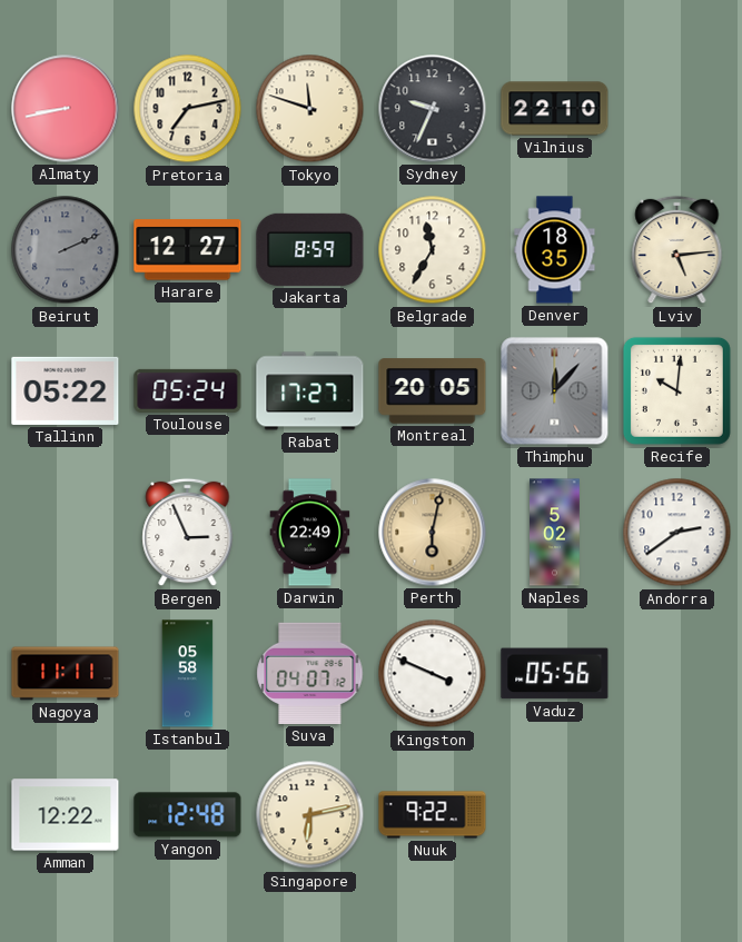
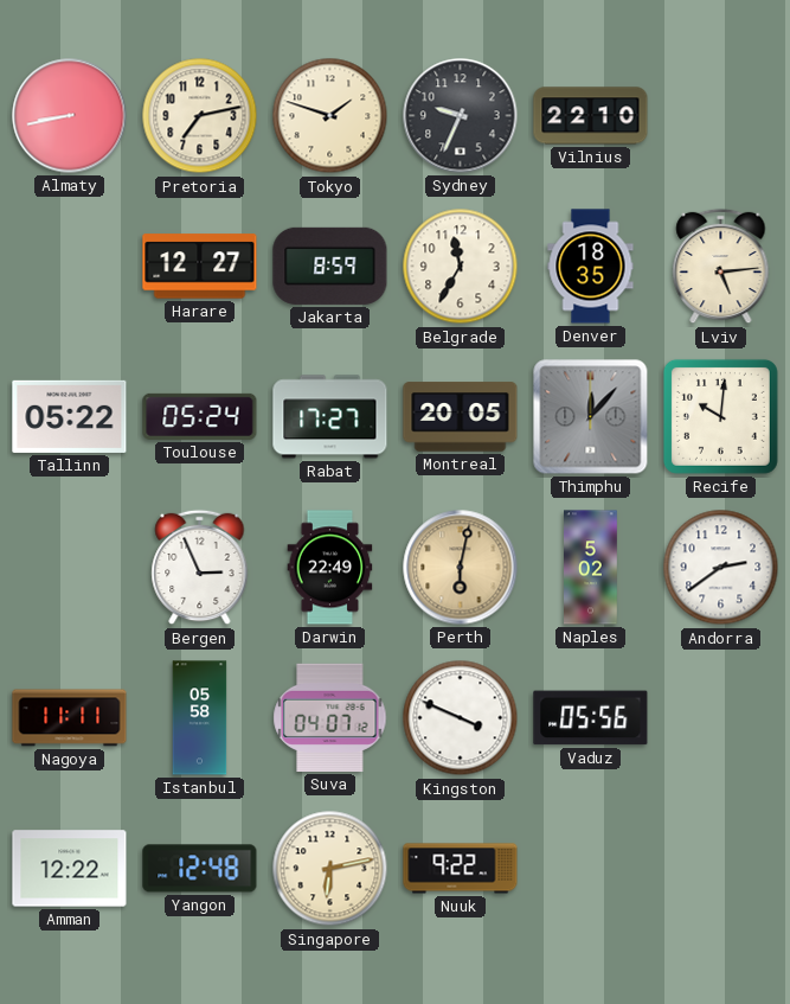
Tokyo: 11:48 -> 1:48 (330, 116)
Beirut: 2:11 -> none (66, 250)
